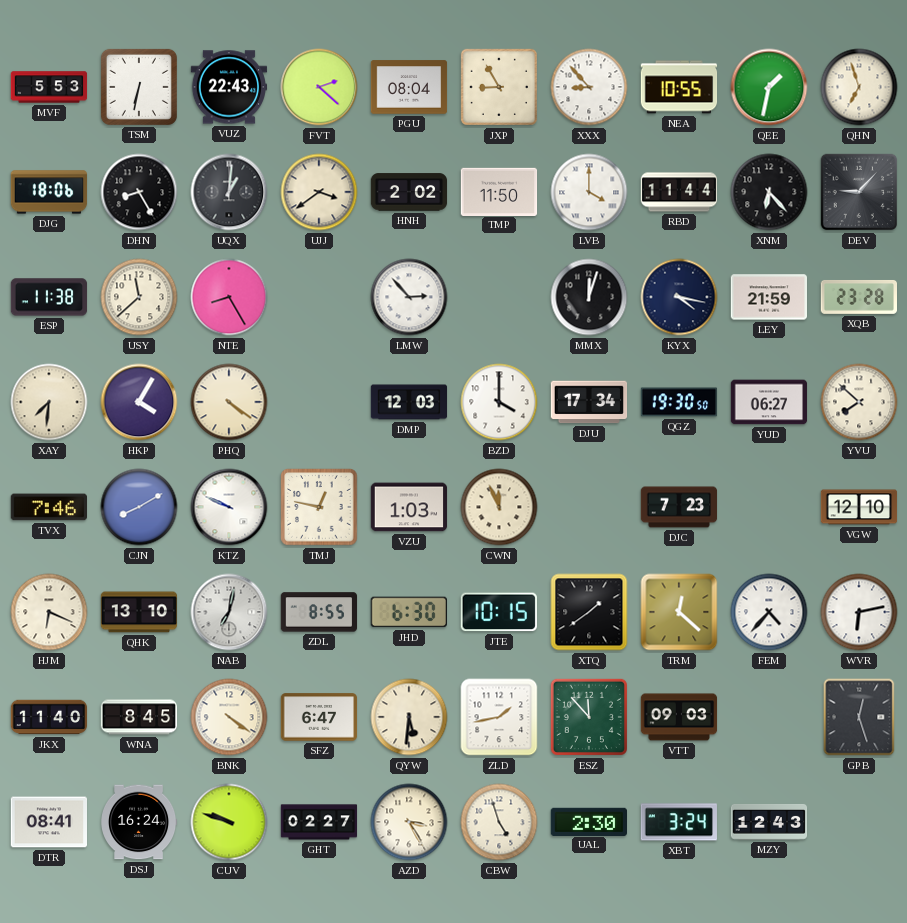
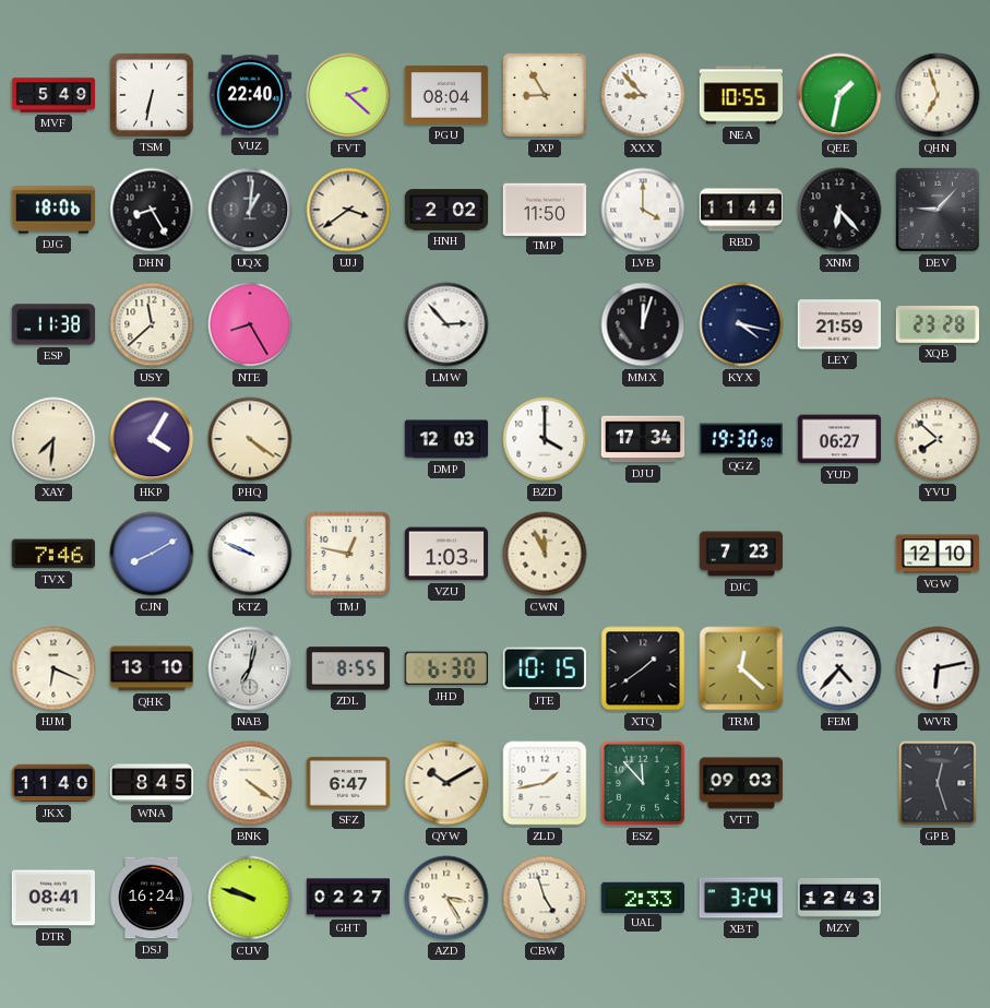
MVF: 5:53 -> 5:49 (53, 95)
VUZ: 22:43 -> 22:40 (250, 95)
QYW: 5:31 -> 10:10 (446, 783)
UAL: 2:30 -> 2:33 (642, 897)
